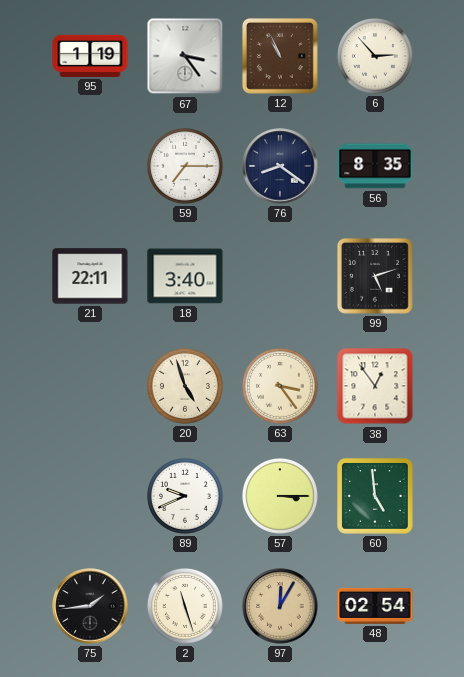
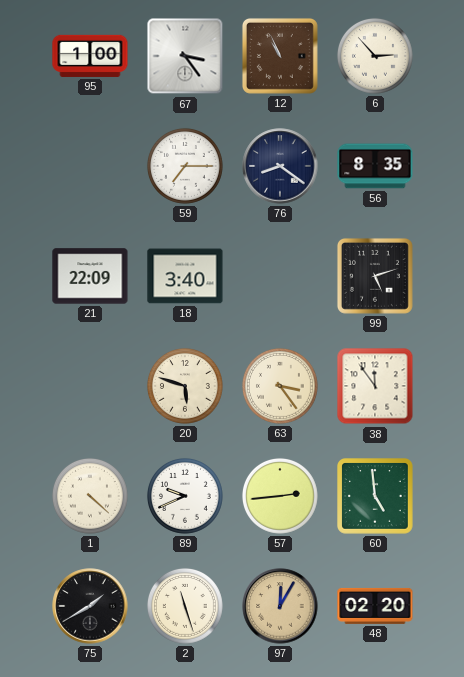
95: 1:19 -> 1:00 (90, 56)
21: 22:11 -> 22:09 (90, 276)
20: 4:57 -> 5:48 (185, 386)
38: 12:54 -> 11:54 (375, 386)
1: none -> 4:22 (90, 496)
57: 3:15 -> 2:44 (280, 496)
75: 1:44 -> 1:40 (90, 606)
48: 02:54 -> 02:20 (375, 606)
